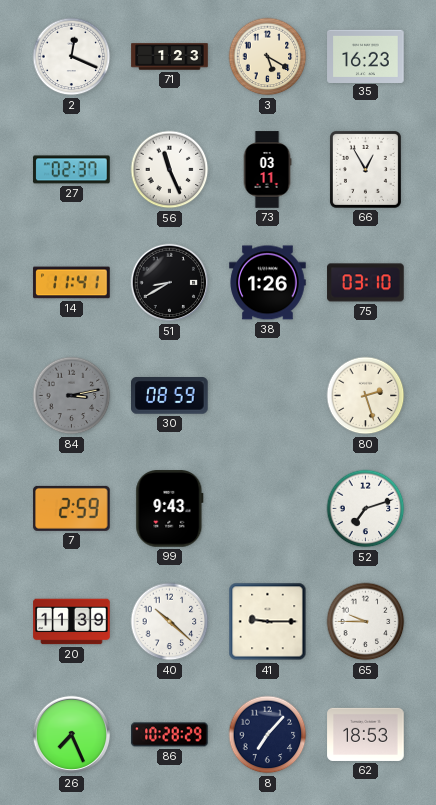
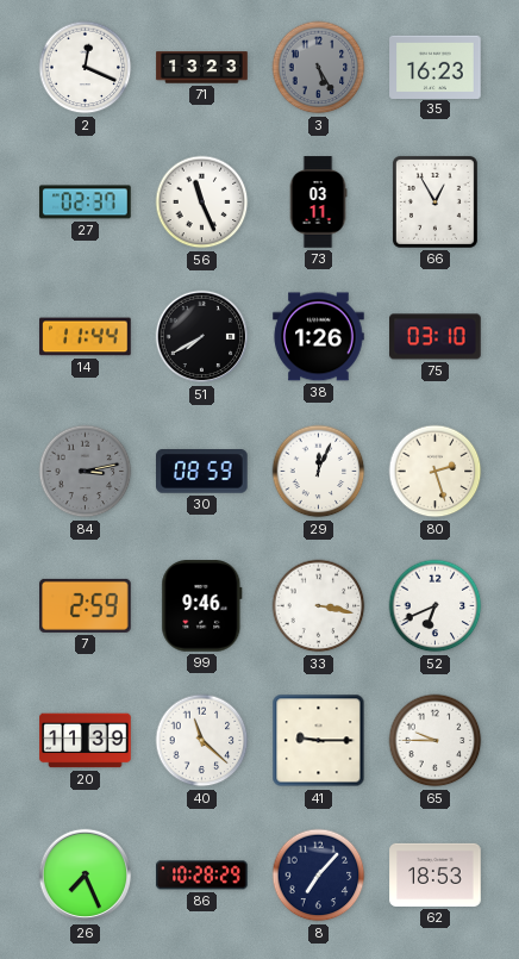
71: 1:23 -> 13:23 (202, 68)
3: 5:20 -> 5:25 (319, 68)
3 dial: cream -> grey (319, 68)
14: 11:41 -> 11:44 (86, 337)
51: 8:40 -> 7:40 (202, 337)
29: none -> 12:04 (319, 472)
99: 9:43 -> 9:46 (202, 606)
33: none -> 3:17 (319, 606)
52: 7:12 -> 6:41 (436, 606)
40: 10:22 -> 11:22 (202, 741)
